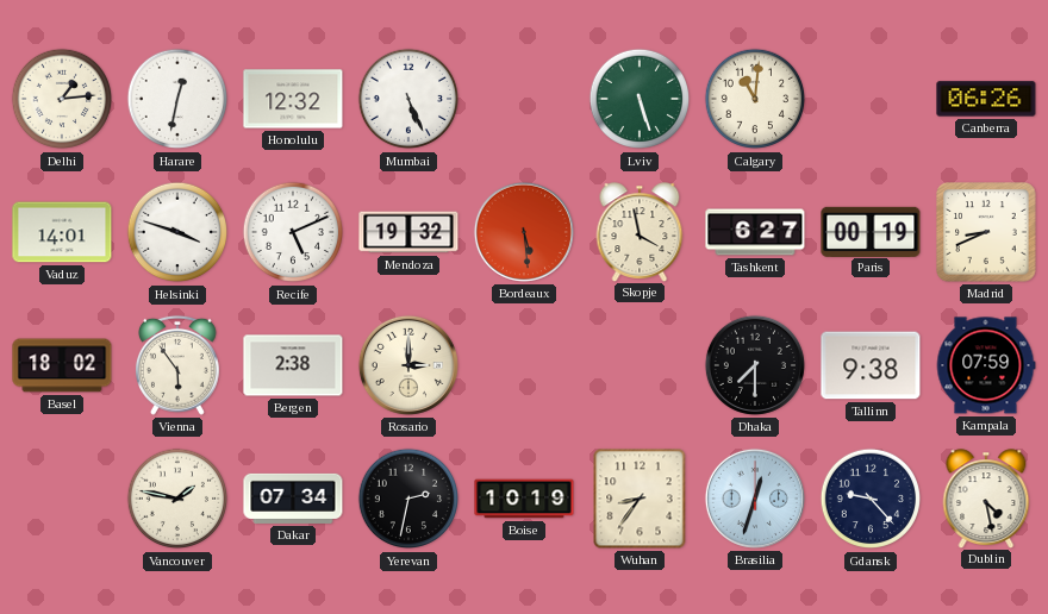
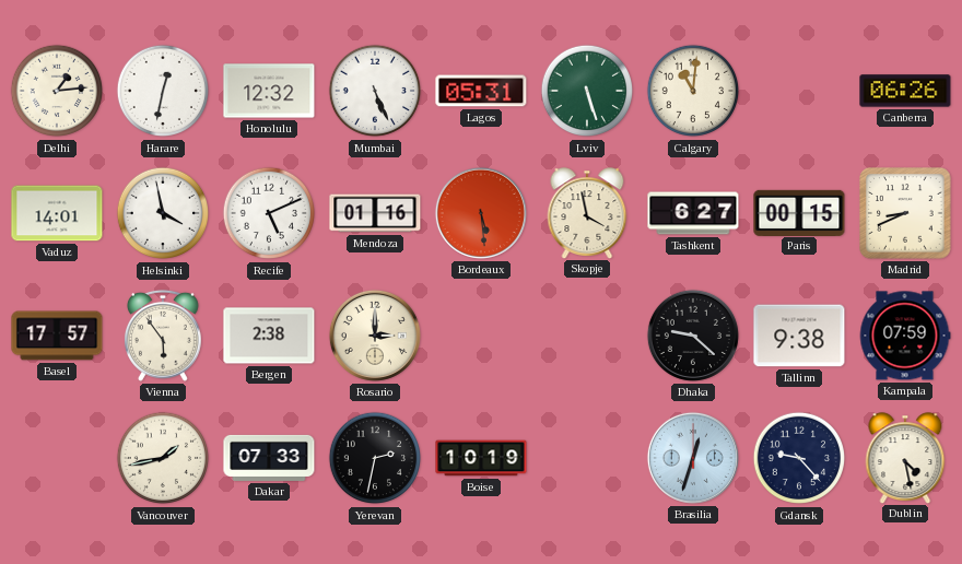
Lagos: none -> 05:31 (481, 91)
Helsinki: 3:48 -> 3:58 (163, 213)
Mendoza: 19:32 -> 01:16 (375, 213)
Paris: 00:19 -> 00:15 (799, 212)
Basel: 18:02 -> 17:57 (57, 336)
Dhaka: 7:30 -> 9:22 (693, 336)
Vancouver: 1:47 -> 1:43 (163, 458)
Dakar: 07:34 -> 07:33 (269, 458)
Wuhan: 8:36 -> none (640, 499)
